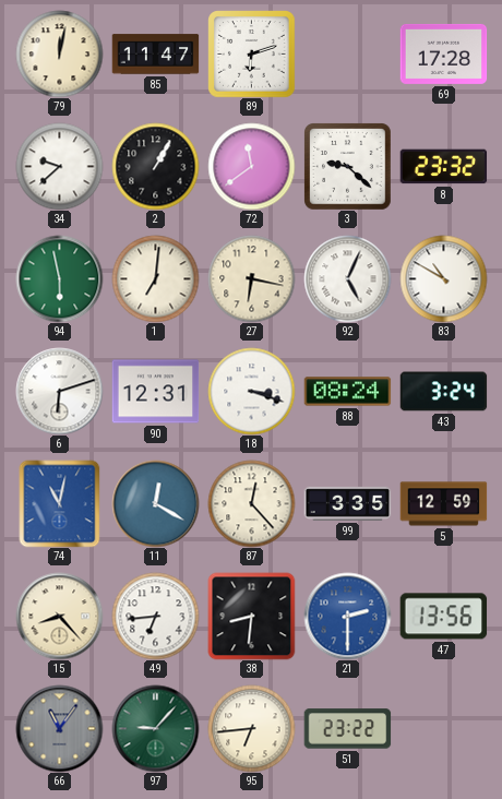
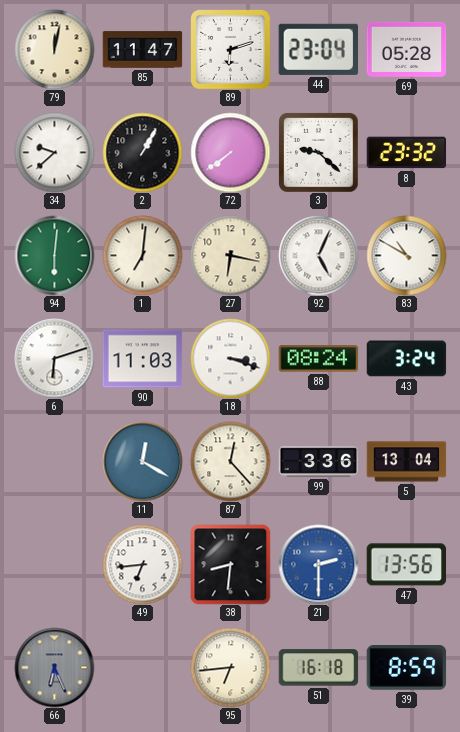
44: none -> 23:04 (318, 49)
69: 17:28 -> 05:28 (406, 49)
72: 11:39 -> 7:39 (230, 152)
94: 5:58 -> 6:01 (54, 255)
90: 12:31 -> 11:03 (142, 359)
74: 11:02 -> none (60, 503)
99: 3:35 -> 3:36 (318, 461)
5: 12:59 -> 13:04 (406, 462)
15: 8:23 -> none (59, 616)
66: 11:06 -> 6:26 (54, 667)
97: 9:07 -> none (155, 728)
51: 23:22 -> 16:18 (318, 668)
39: none -> 8:59 (406, 668)
